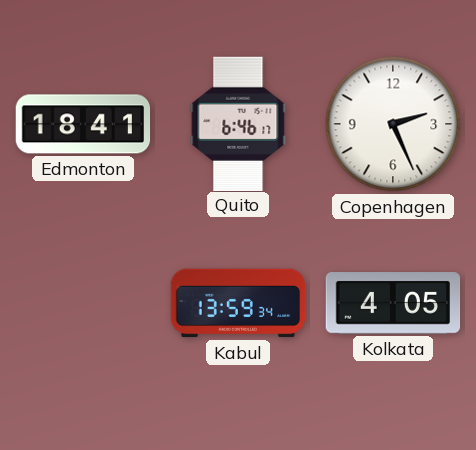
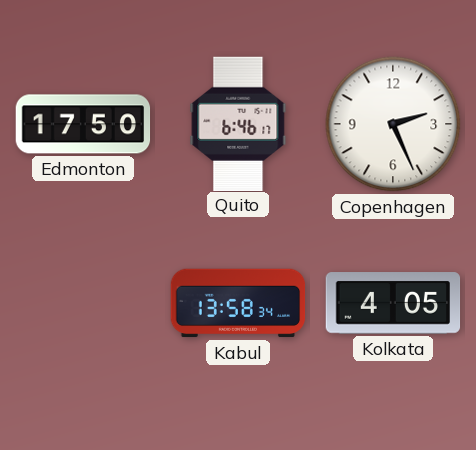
Edmonton: 18:41 -> 17:50 (83, 124)
Kabul: 13:59 -> 13:58 (238, 303)
